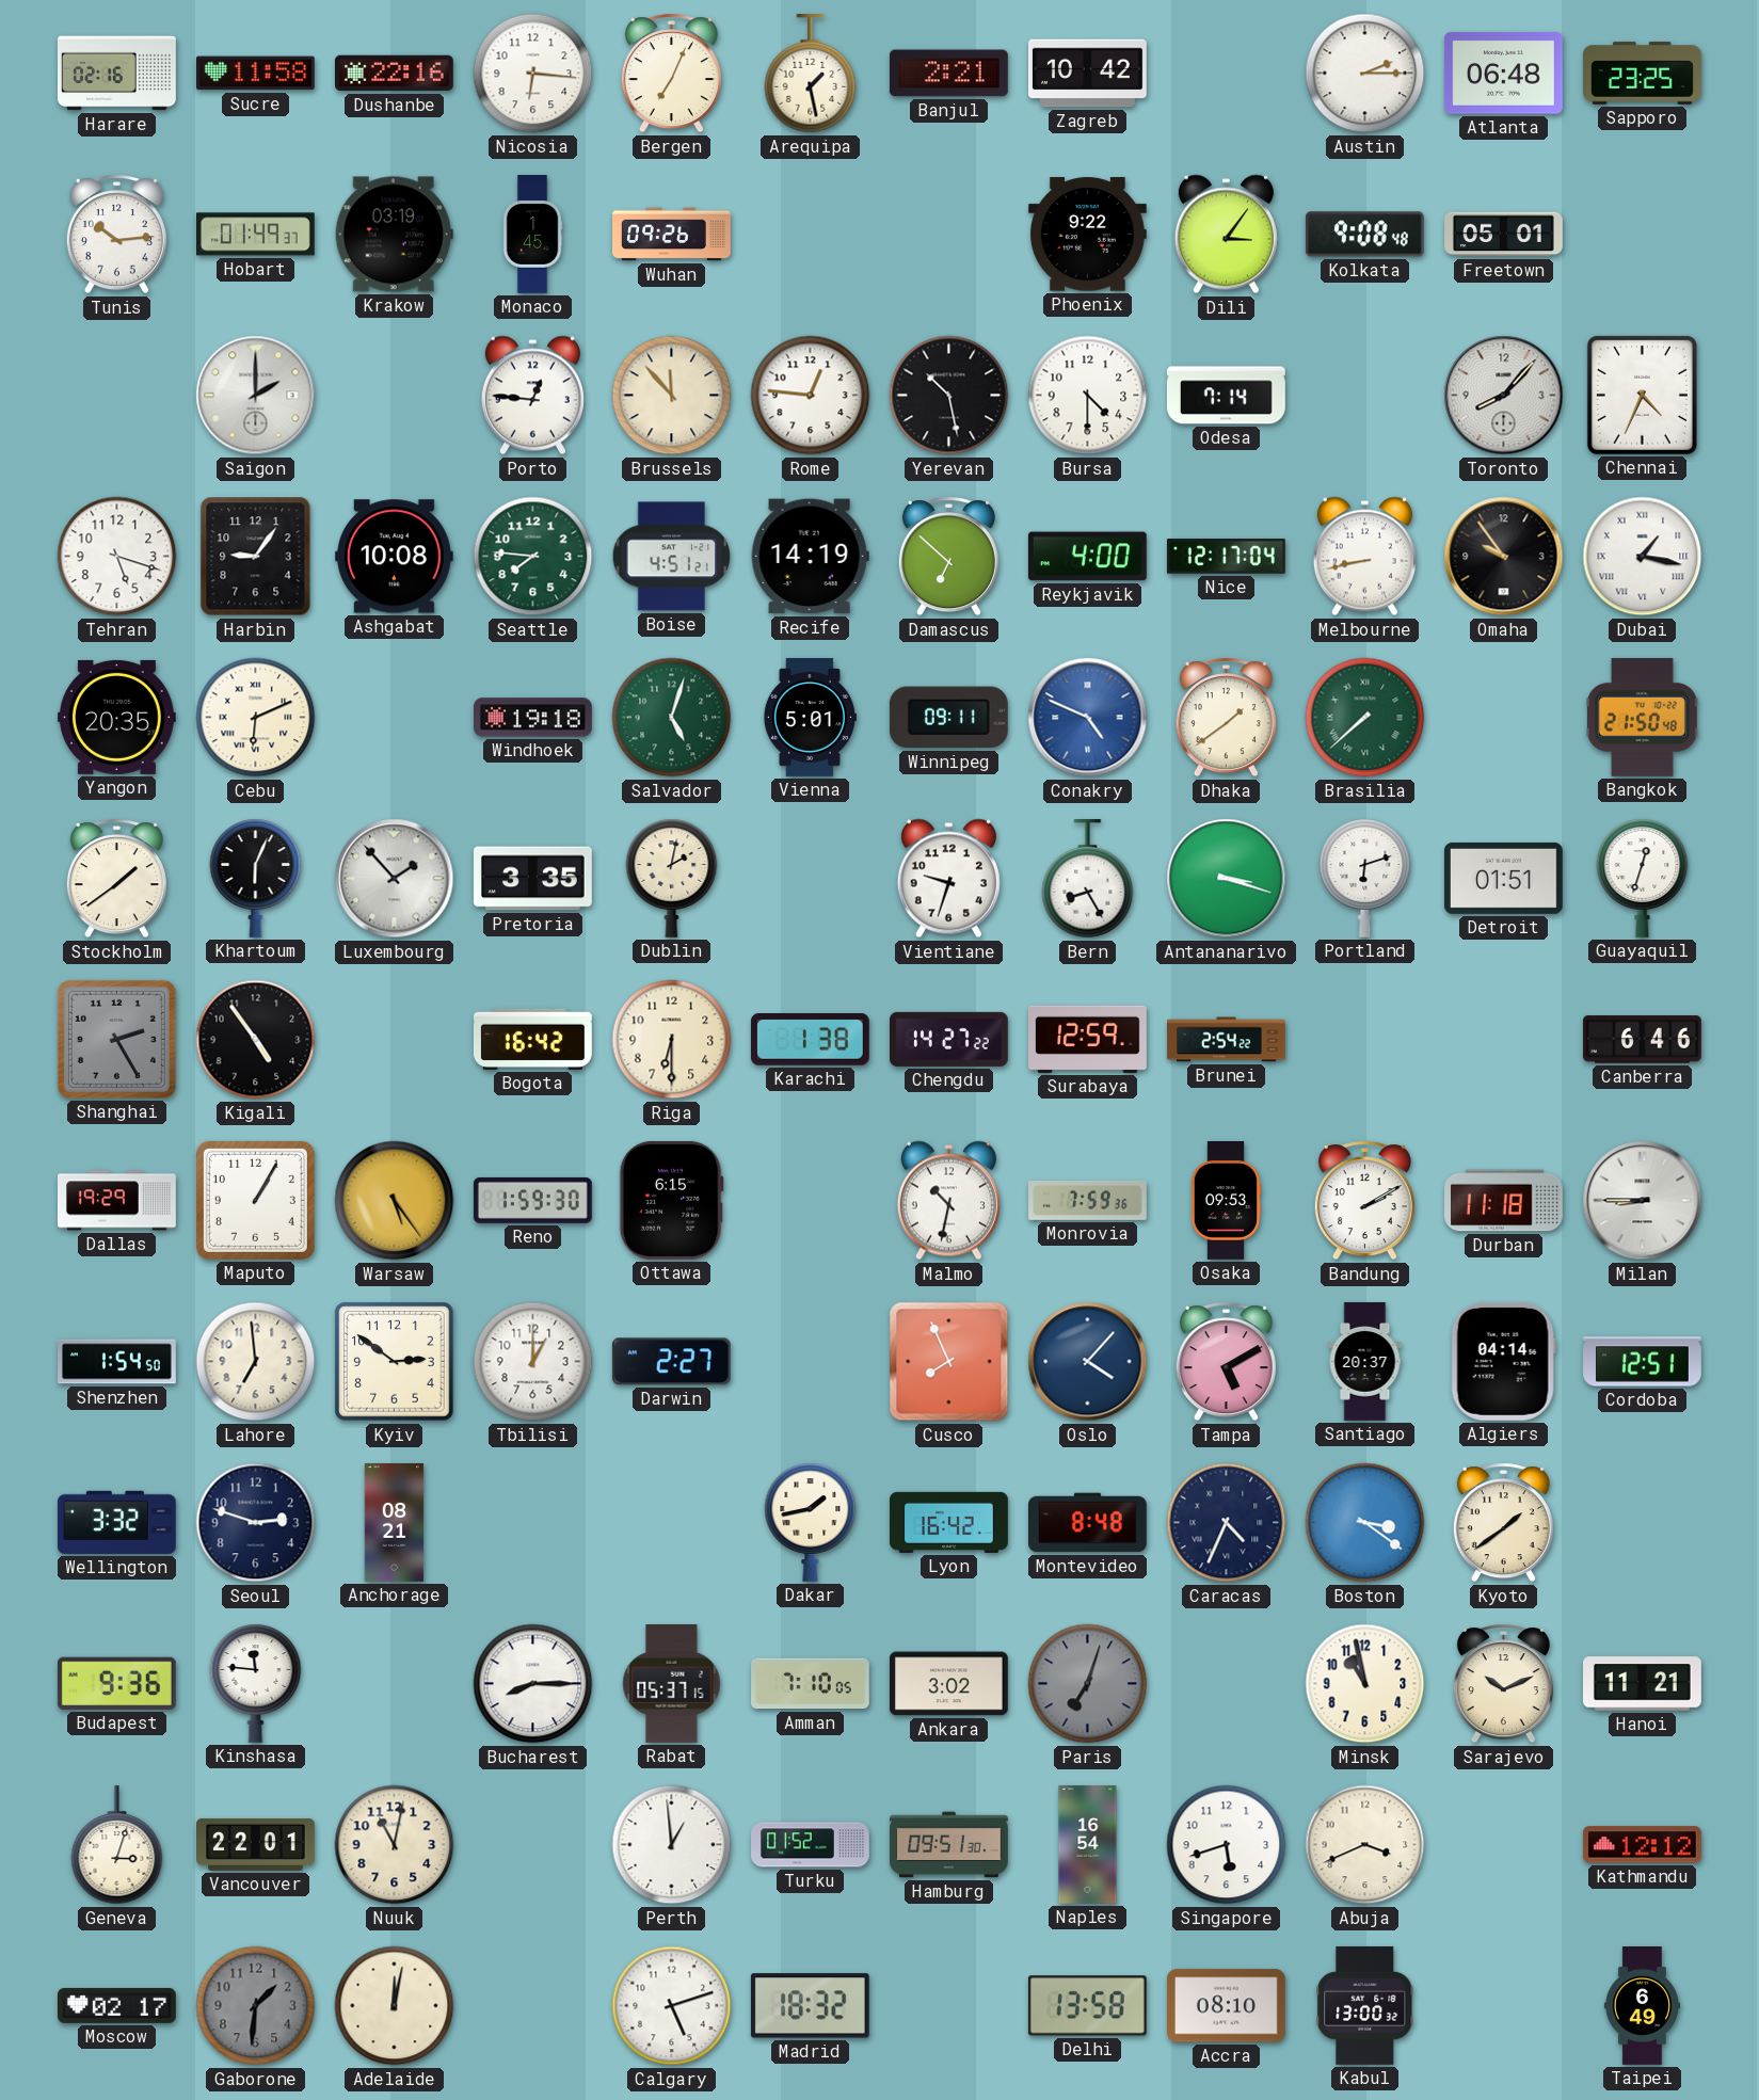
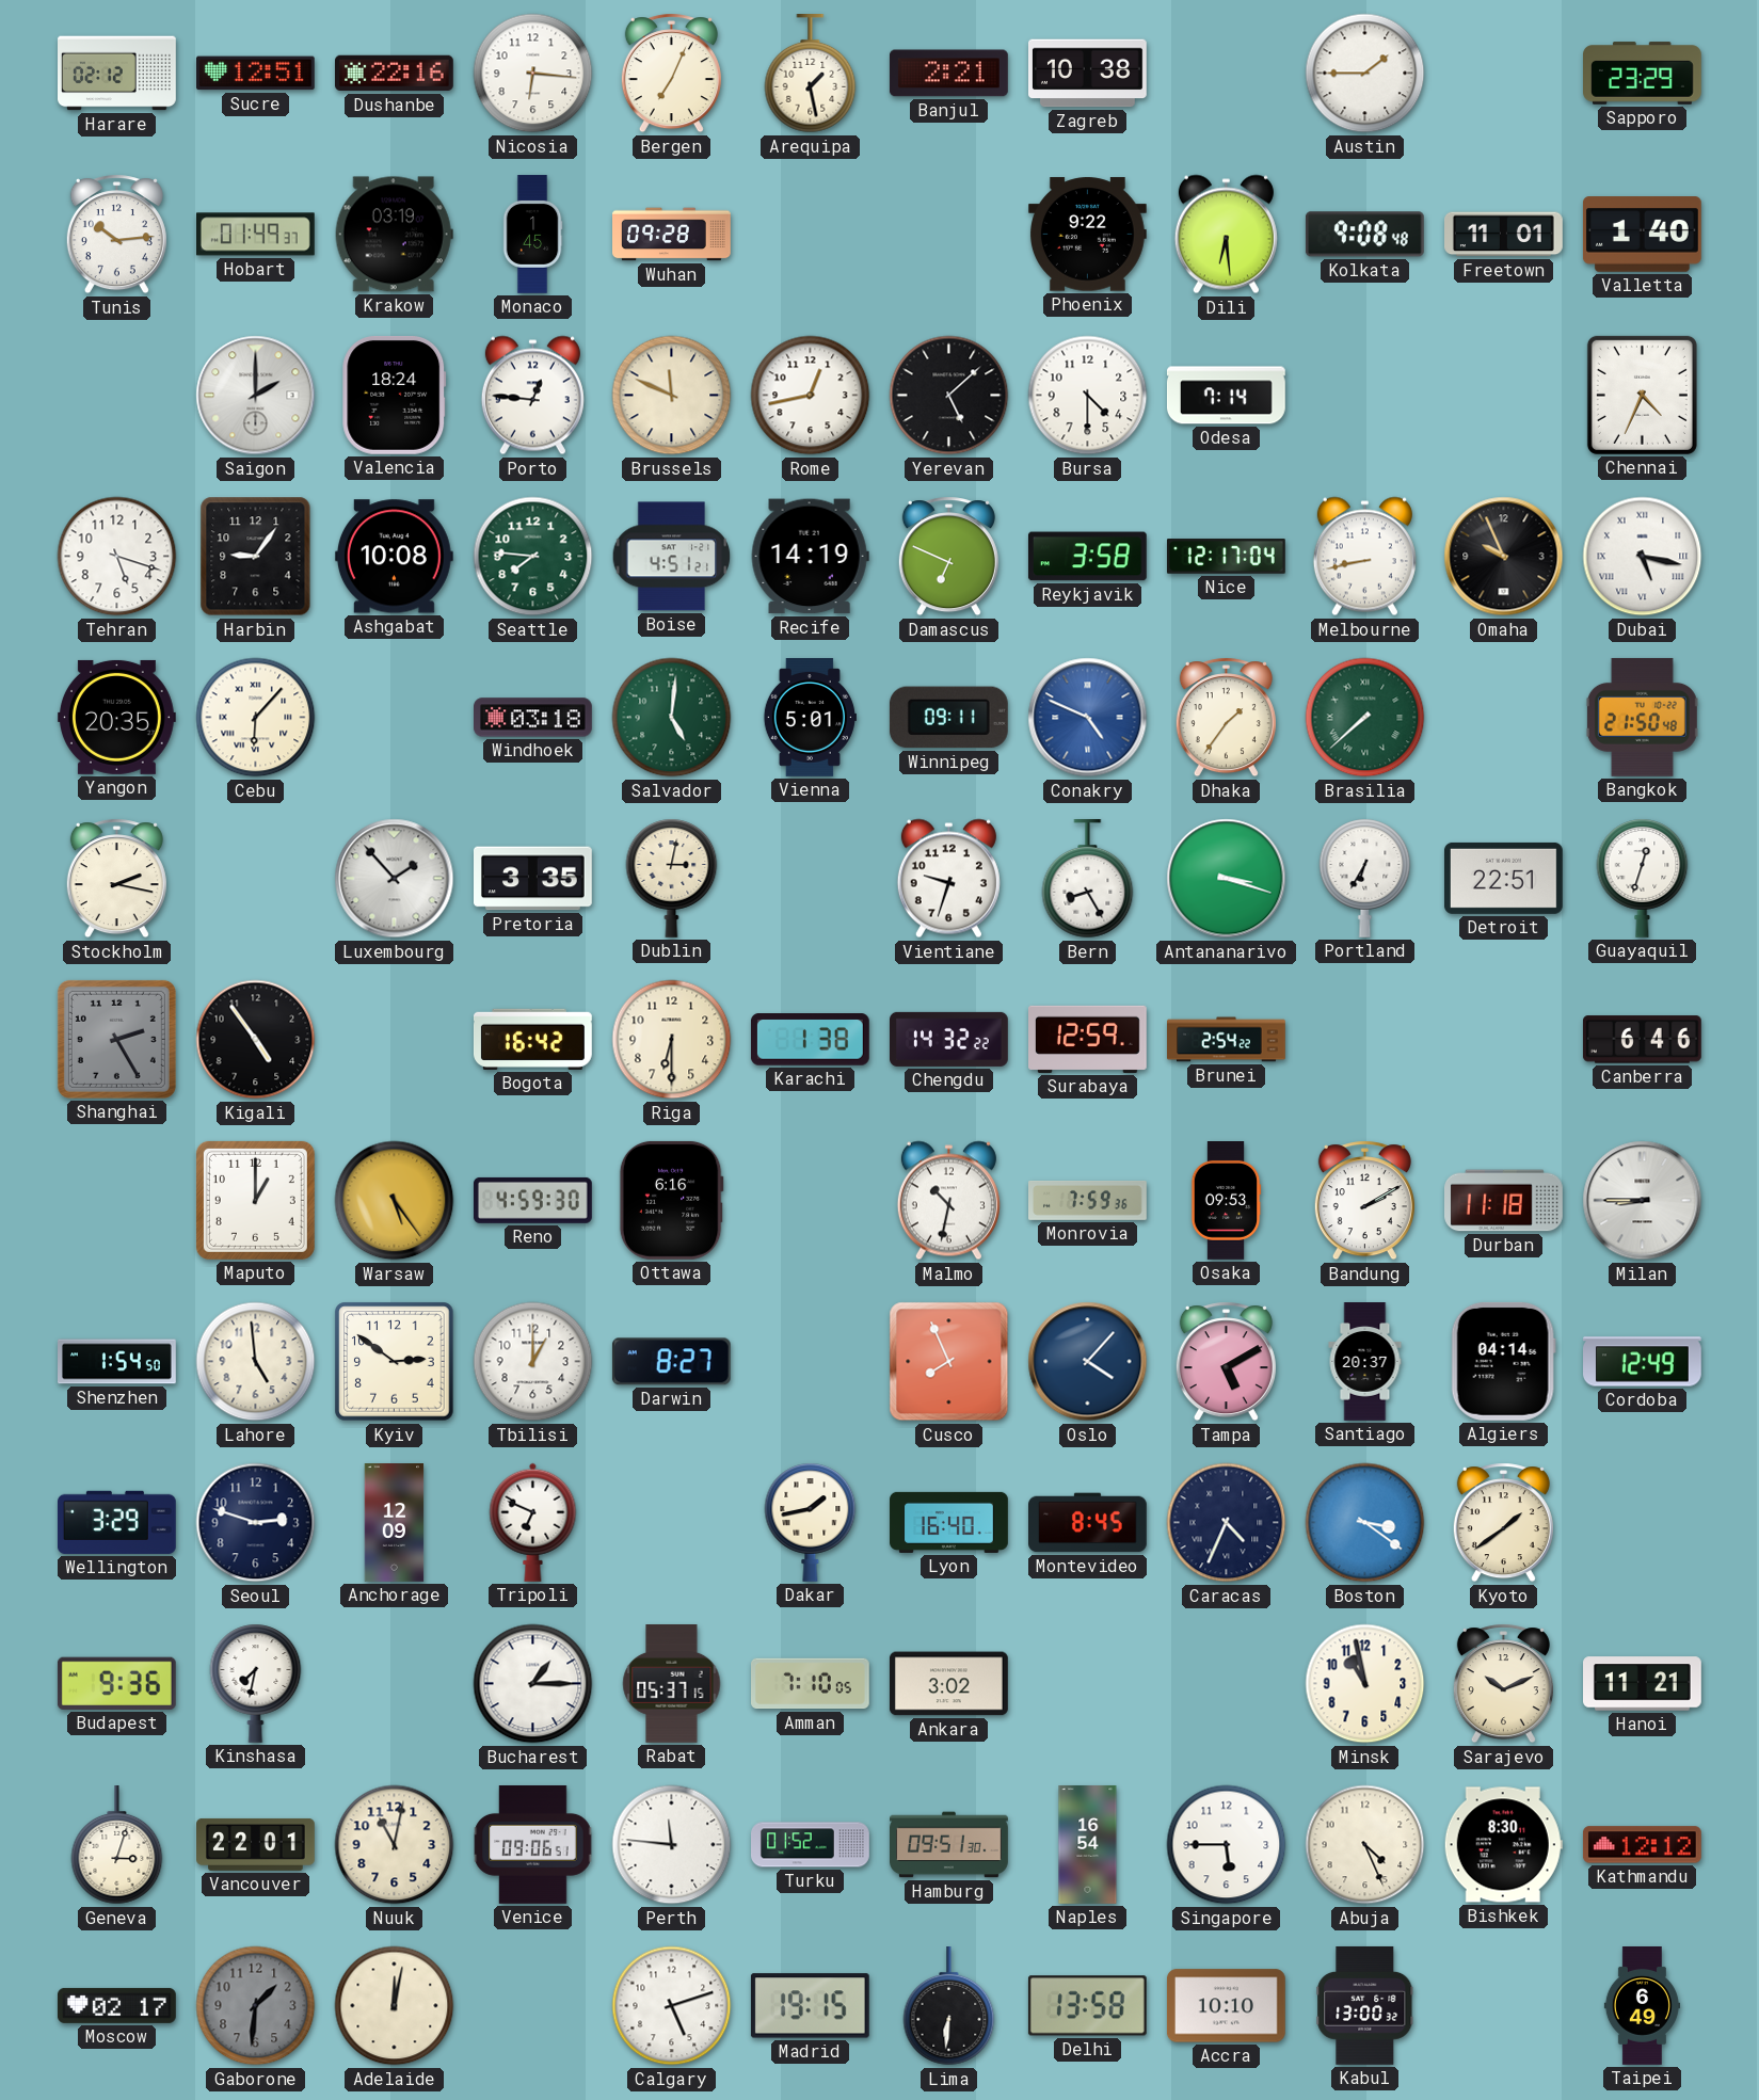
Harare: 02:16 -> 02:12 (117, 74)
Sucre: 11:58 -> 12:51 (255, 74)
Zagreb: 10:42 -> 10:38 (1088, 74)
Austin: 2:15 -> 1:45 (1365, 74)
Atlanta: 06:48 -> none (1503, 74)
Sapporo: 23:25 -> 23:29 (1643, 74)
Wuhan: 09:26 -> 09:28 (672, 235)
Dili: 3:06 -> 6:29 (1226, 235)
Freetown: 05:01 -> 11:01 (1504, 235)
Valletta: none -> 1:40 (1642, 235)
Valencia: none -> 18:24 (395, 395)
Brussels: 11:53 -> 11:49 (672, 396)
Rome: 12:46 -> 12:43 (811, 396)
Yerevan: 10:28 -> 5:08 (949, 396)
Toronto: 8:07 -> none (1504, 396)
Damascus: 6:52 -> 6:49 (948, 557)
Reykjavik: 4:00 -> 3:58 (1087, 557)
Omaha: 9:54 -> 9:56 (1504, 557)
Dubai: 1:17 -> 5:17 (1643, 557)
Cebu: 6:11 -> 6:07 (256, 718)
Windhoek: 19:18 -> 03:18 (533, 718)
Salvador: 5:03 -> 5:01 (672, 718)
Dhaka: 1:39 -> 1:36 (1226, 718)
Stockholm: 1:39 -> 2:17 (116, 879)
Khartoum: 6:04 -> none (256, 878)
Dublin: 2:02 -> 3:02 (672, 878)
Portland: 6:12 -> 6:35 (1365, 878)
Detroit: 01:51 -> 22:51 (1503, 878)
Chengdu: 14:27 -> 14:32 (949, 1039)
Dallas: 19:29 -> none (117, 1201)
Maputo: 1:05 -> 1:00 (255, 1200)
Reno: 1:59 -> 4:59 (532, 1200)
Ottawa: 6:15 -> 6:16 (671, 1200)
Lahore: 6:59 -> 4:59 (256, 1362)
Darwin: 2:27 -> 8:27 (671, 1362)
Cordoba: 12:51 -> 12:49 (1643, 1362)
Wellington: 3:32 -> 3:29 (116, 1522)
Anchorage: 08:21 -> 12:09 (395, 1523)
Tripoli: none -> 6:49 (533, 1522)
Lyon: 16:42 -> 16:40 (949, 1522)
Montevideo: 8:48 -> 8:45 (1088, 1523)
Kinshasa: 11:46 -> 7:32 (256, 1683)
Bucharest: 8:15 -> 1:15 (533, 1684)
Paris: 7:03 -> none (1088, 1684)
Venice: none -> 09:06 (533, 1845)
Perth: 12:59 -> 11:46 (672, 1845)
Singapore: 5:42 -> 5:45 (1227, 1845)
Abuja: 3:41 -> 4:26 (1365, 1845)
Bishkek: none -> 8:30 (1503, 1845)
Madrid: 18:32 -> 19:15 (810, 2006)
Lima: none -> 6:31 (949, 2007)
Accra: 08:10 -> 10:10 (1226, 2006)
